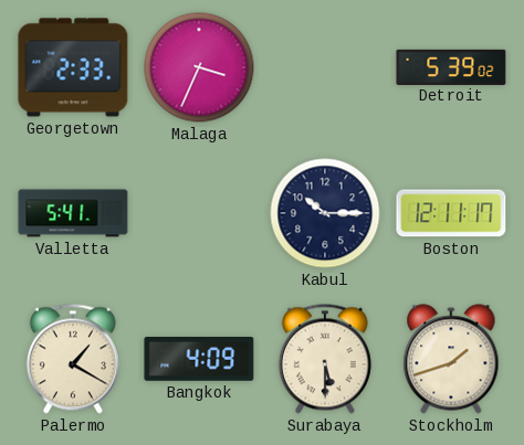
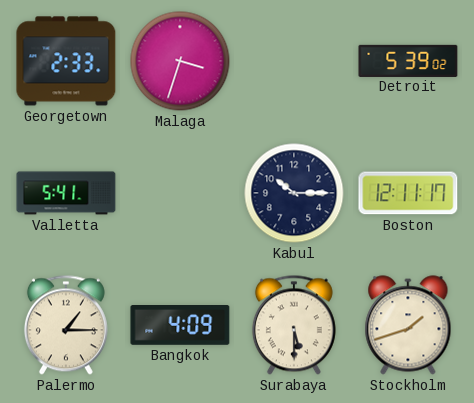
Malaga: 3:34 -> 3:33 (180, 61)
Palermo: 1:20 -> 1:15 (66, 325)
